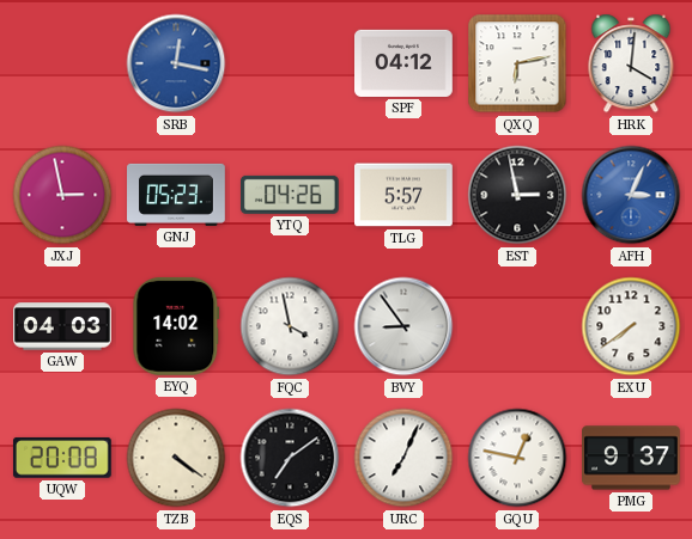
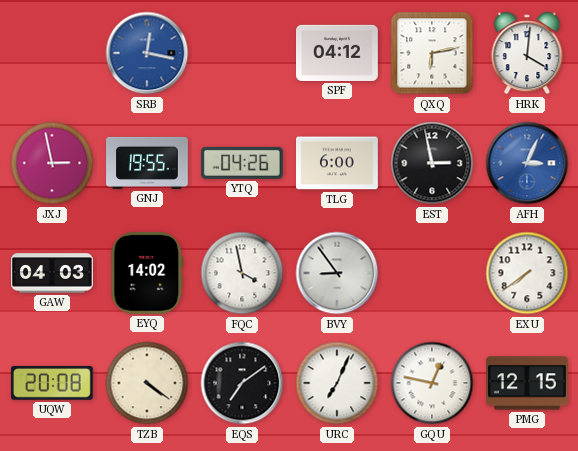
GNJ: 05:23 -> 19:55 (147, 163)
TLG: 5:57 -> 6:00 (338, 163)
PMG: 9:37 -> 12:15 (528, 383)
